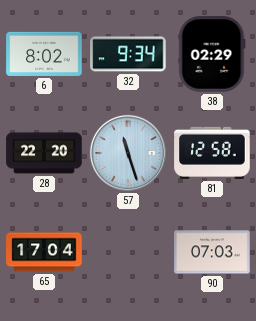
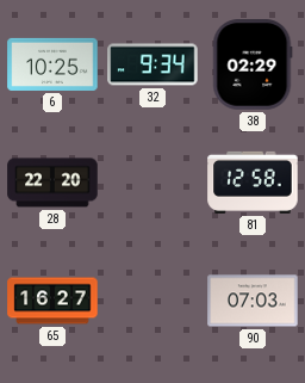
6: 8:02 -> 10:25 (52, 64)
57: 11:27 -> none (128, 153)
65: 17:04 -> 16:27 (52, 301)
